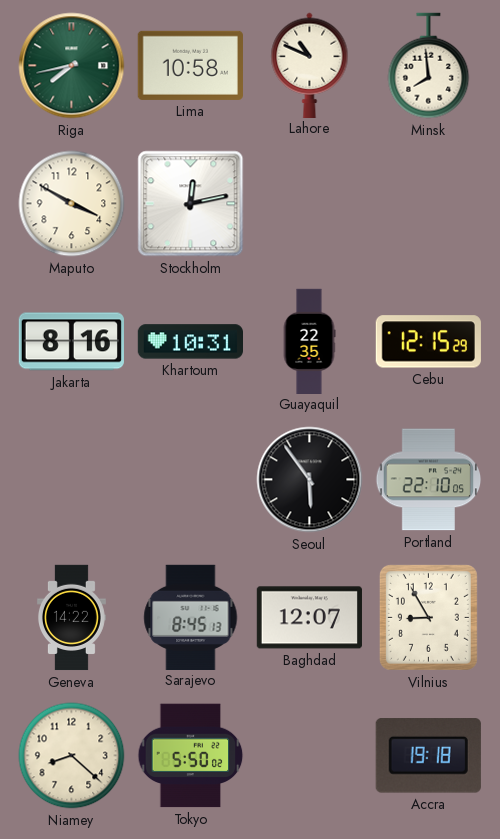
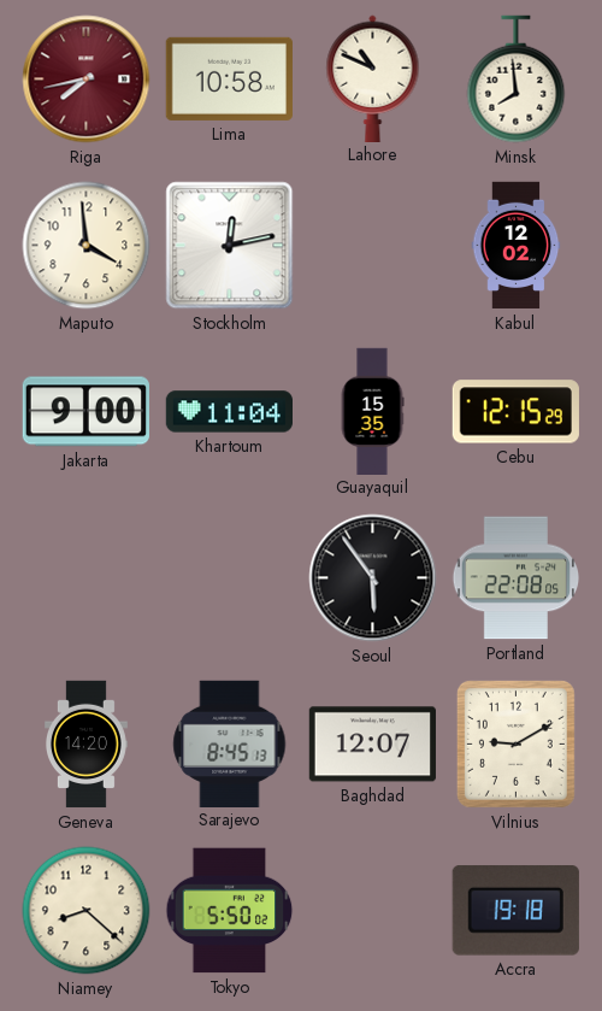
Riga dial: green -> burgundy (87, 80)
Maputo: 3:50 -> 3:59 (87, 246)
Kabul: none -> 12:02 (517, 246)
Jakarta: 8:16 -> 9:00 (85, 412)
Khartoum: 10:31 -> 11:04 (229, 412)
Guayaquil: 22:35 -> 15:35 (372, 411)
Portland: 22:10 -> 22:08 (517, 578)
Geneva: 14:22 -> 14:20 (85, 745)
Vilnius: 8:55 -> 9:10 (515, 743)
